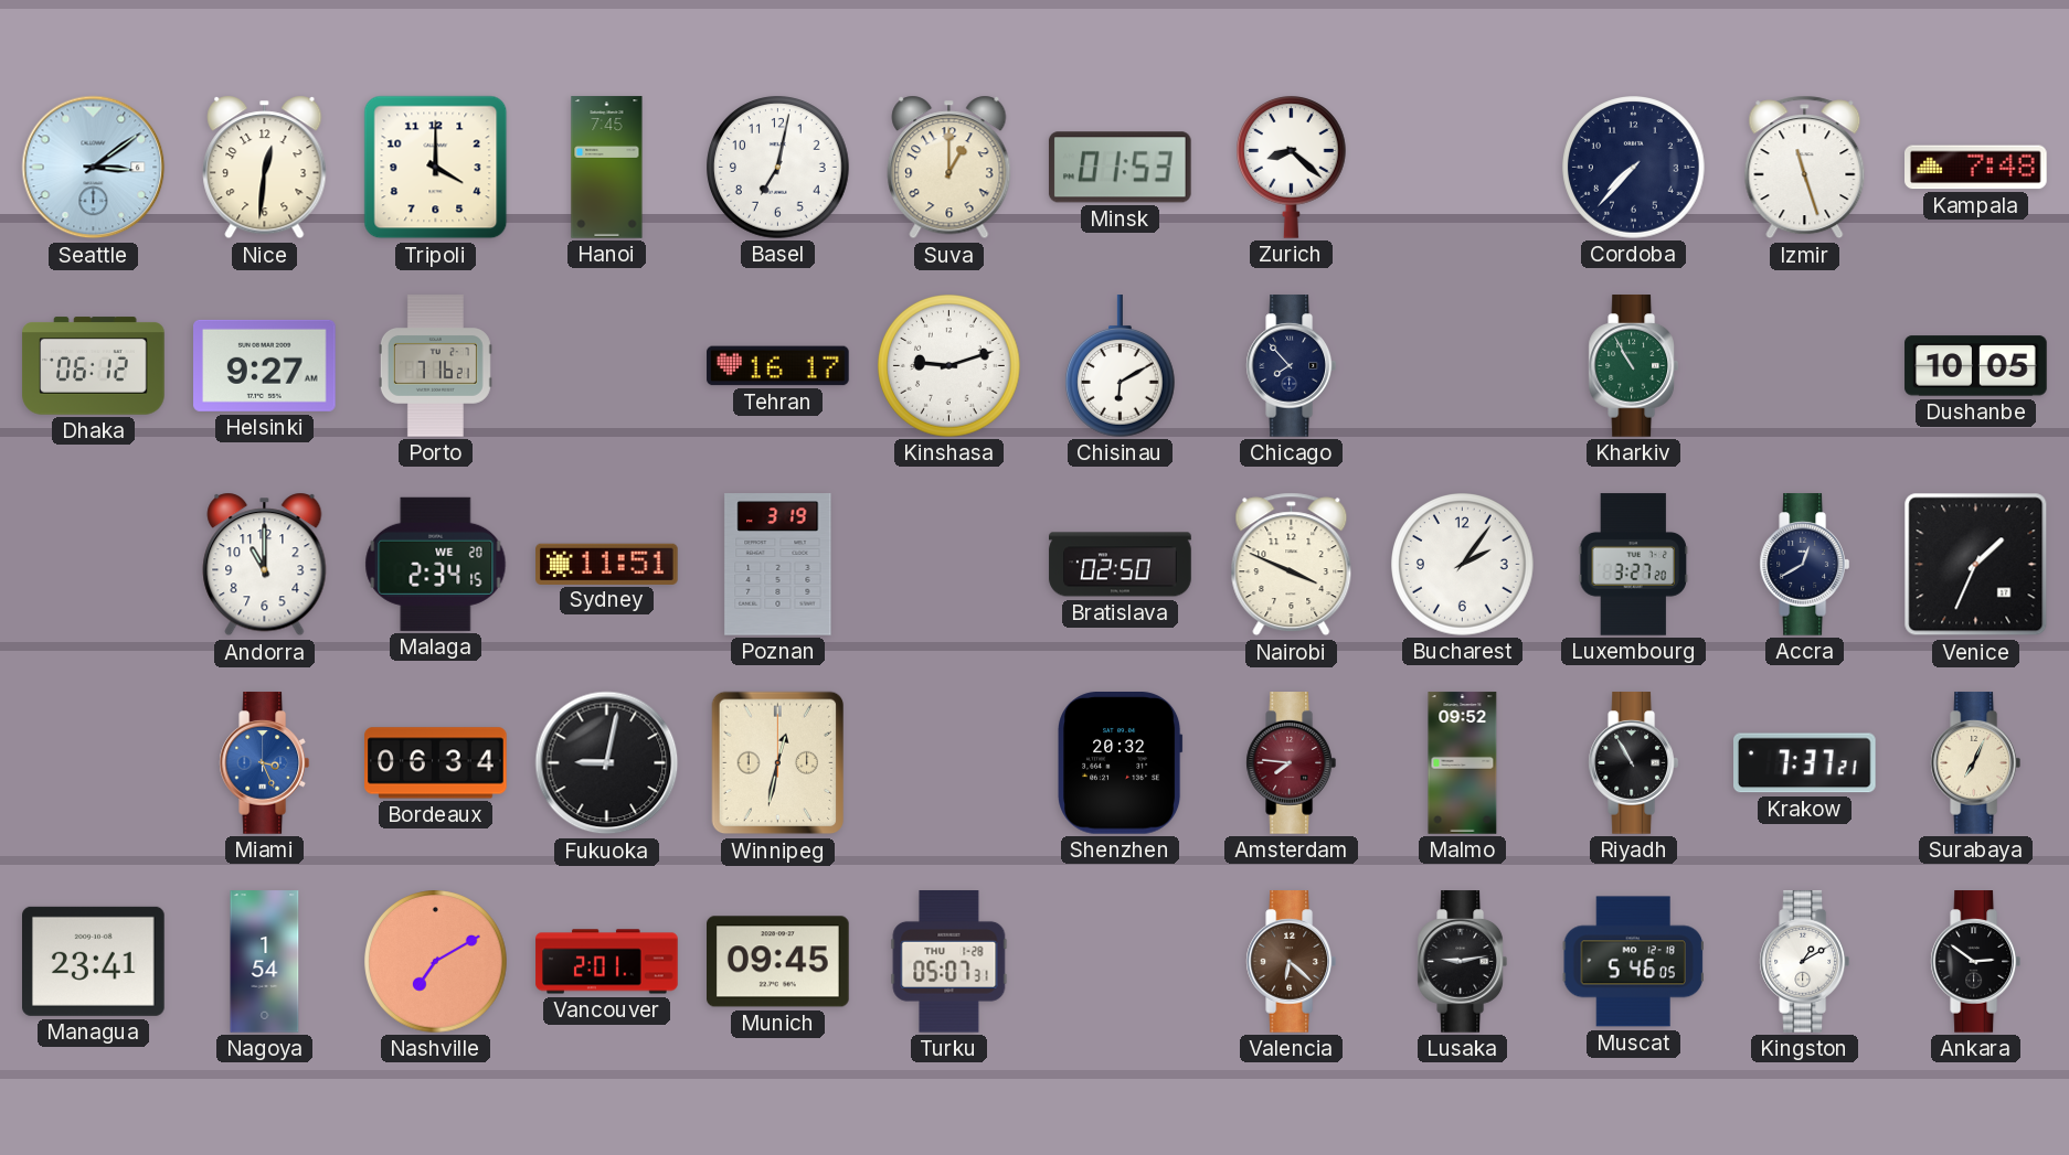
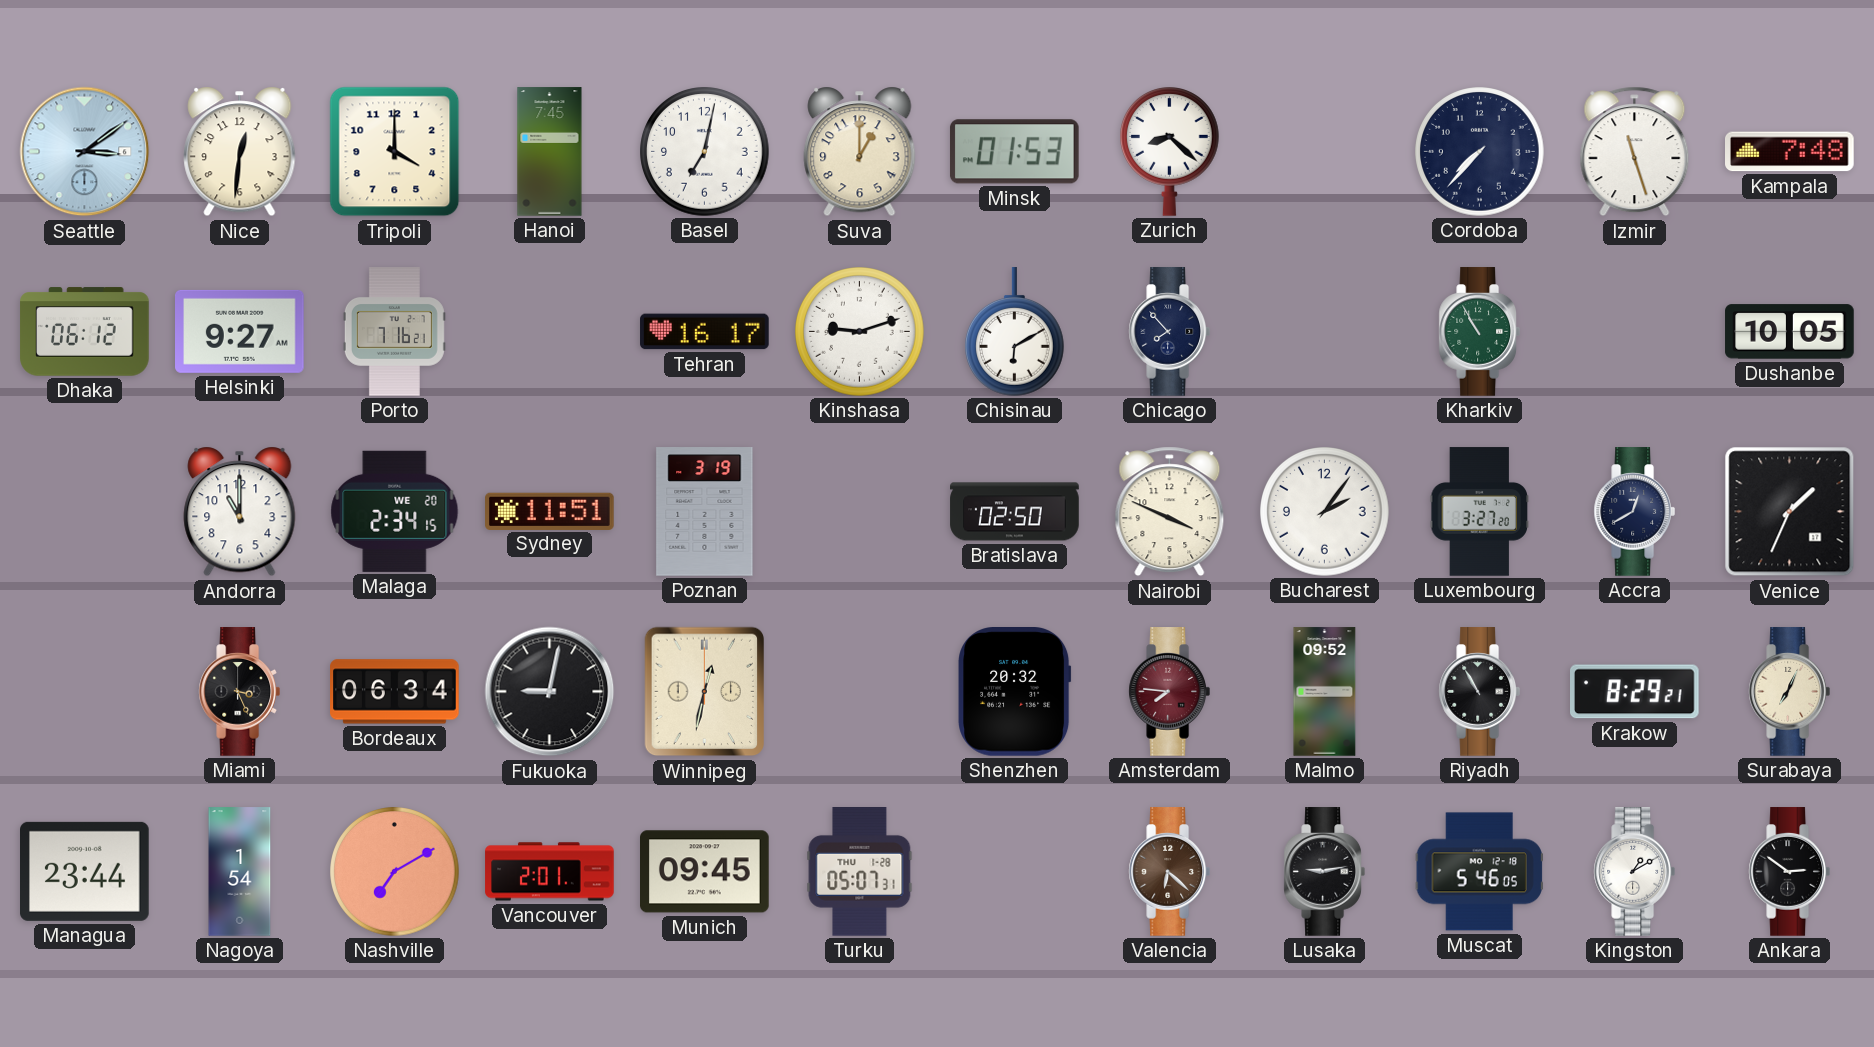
Miami dial: blue -> black (239, 692)
Krakow: 7:37 -> 8:29 (1635, 692)
Managua: 23:41 -> 23:44 (85, 871)
